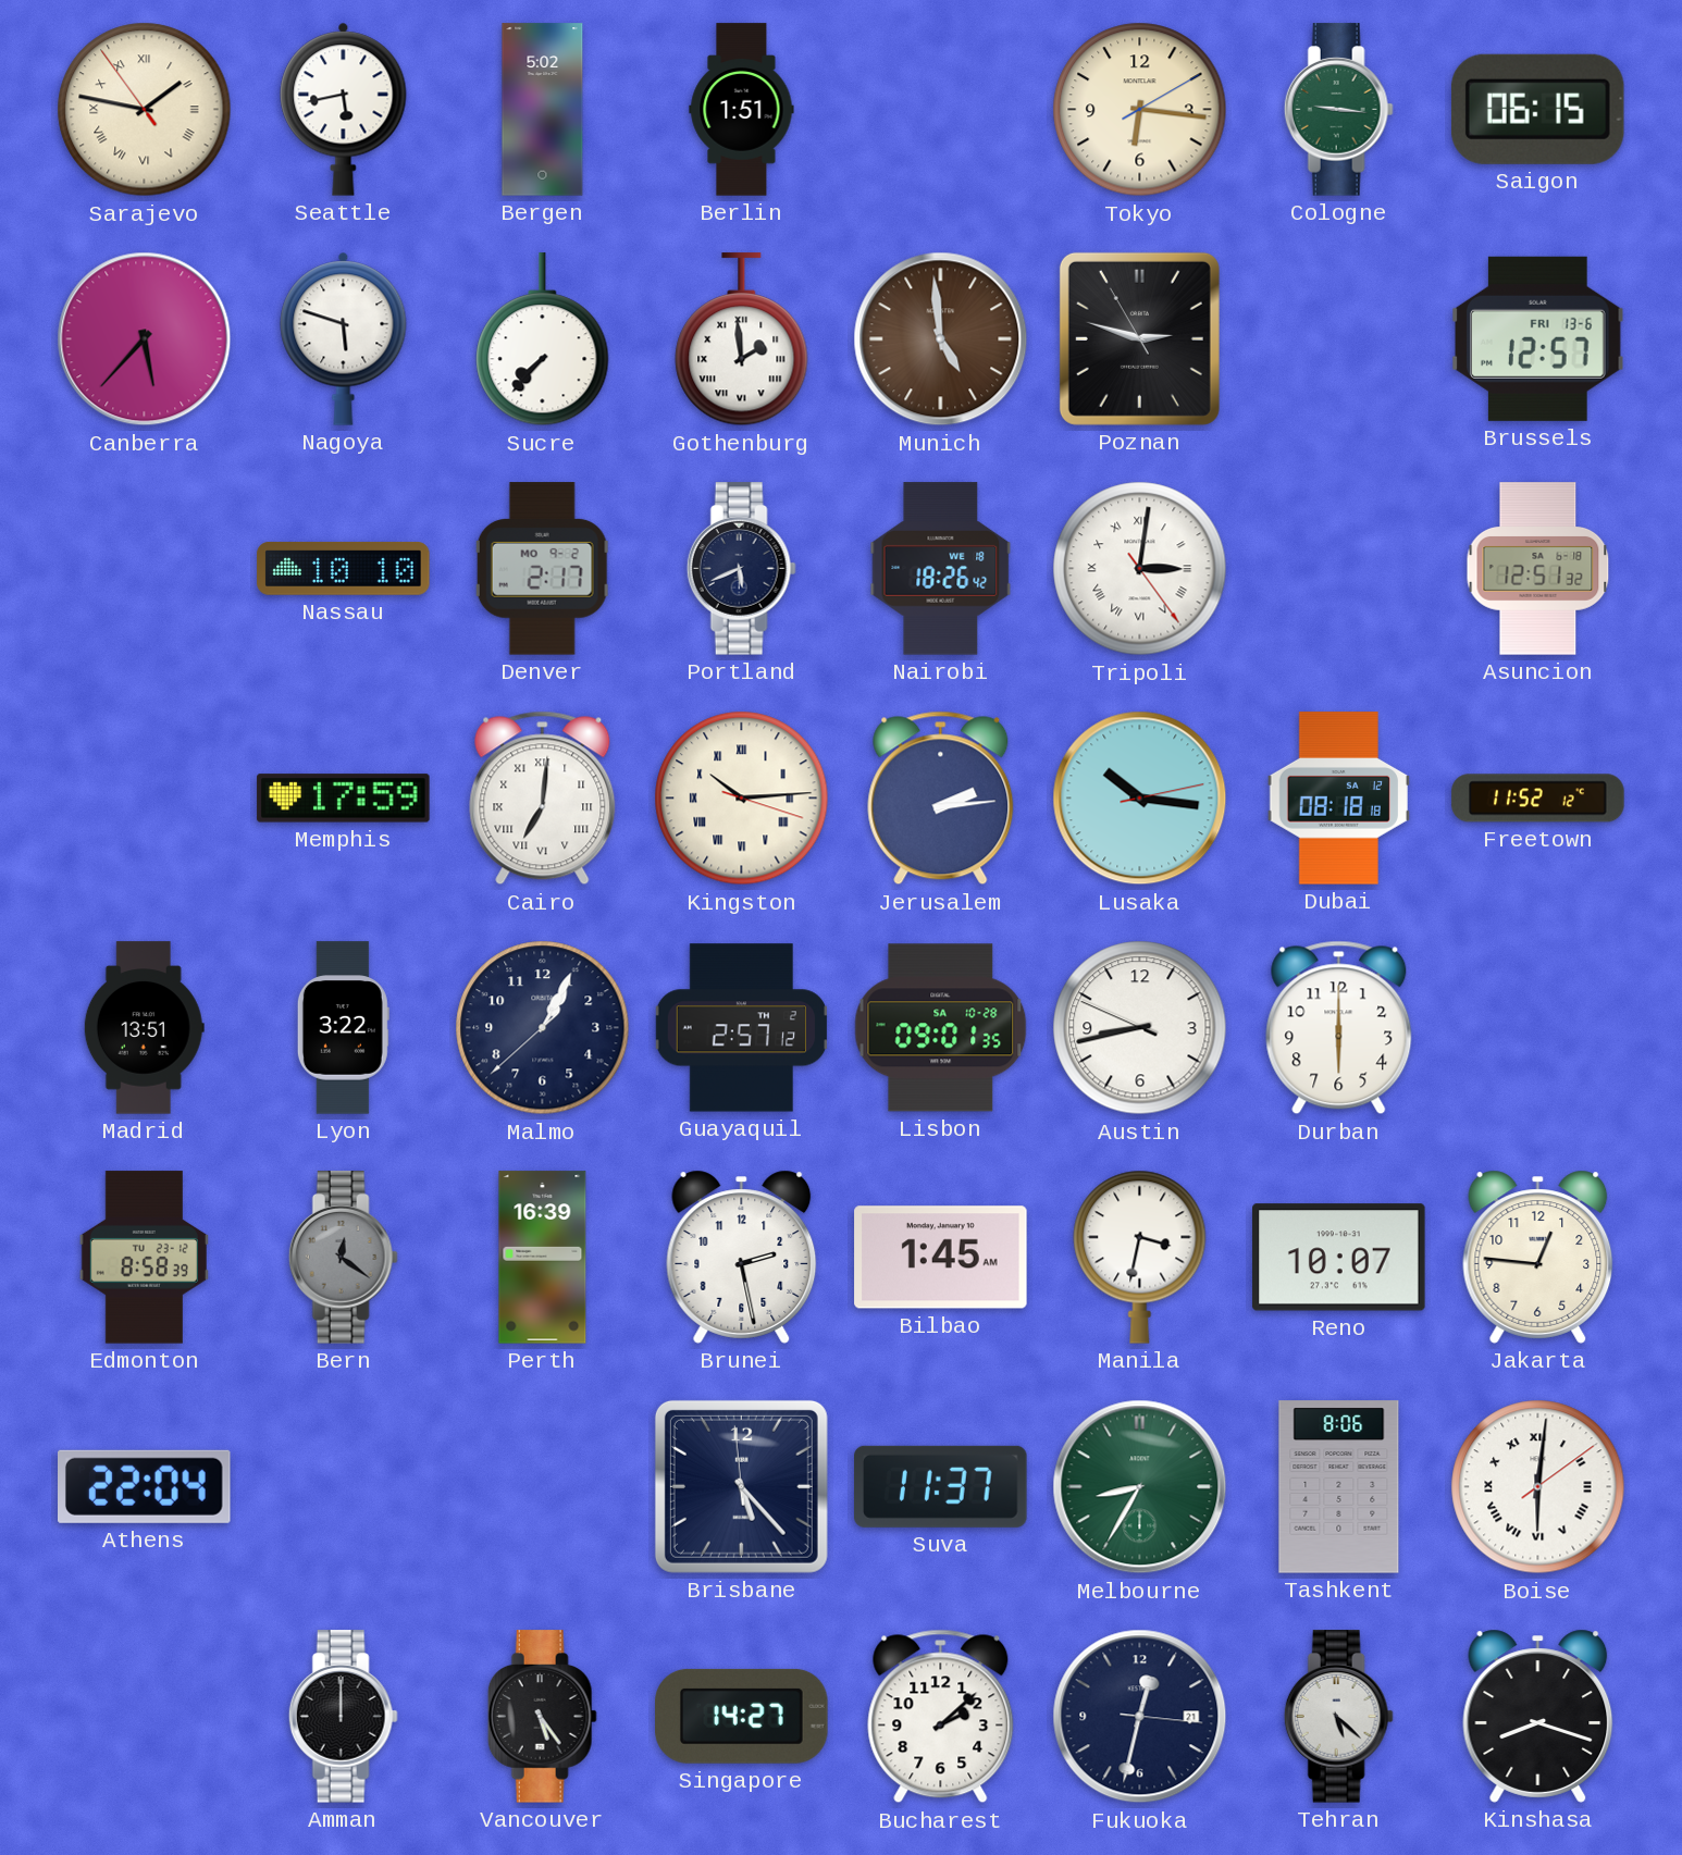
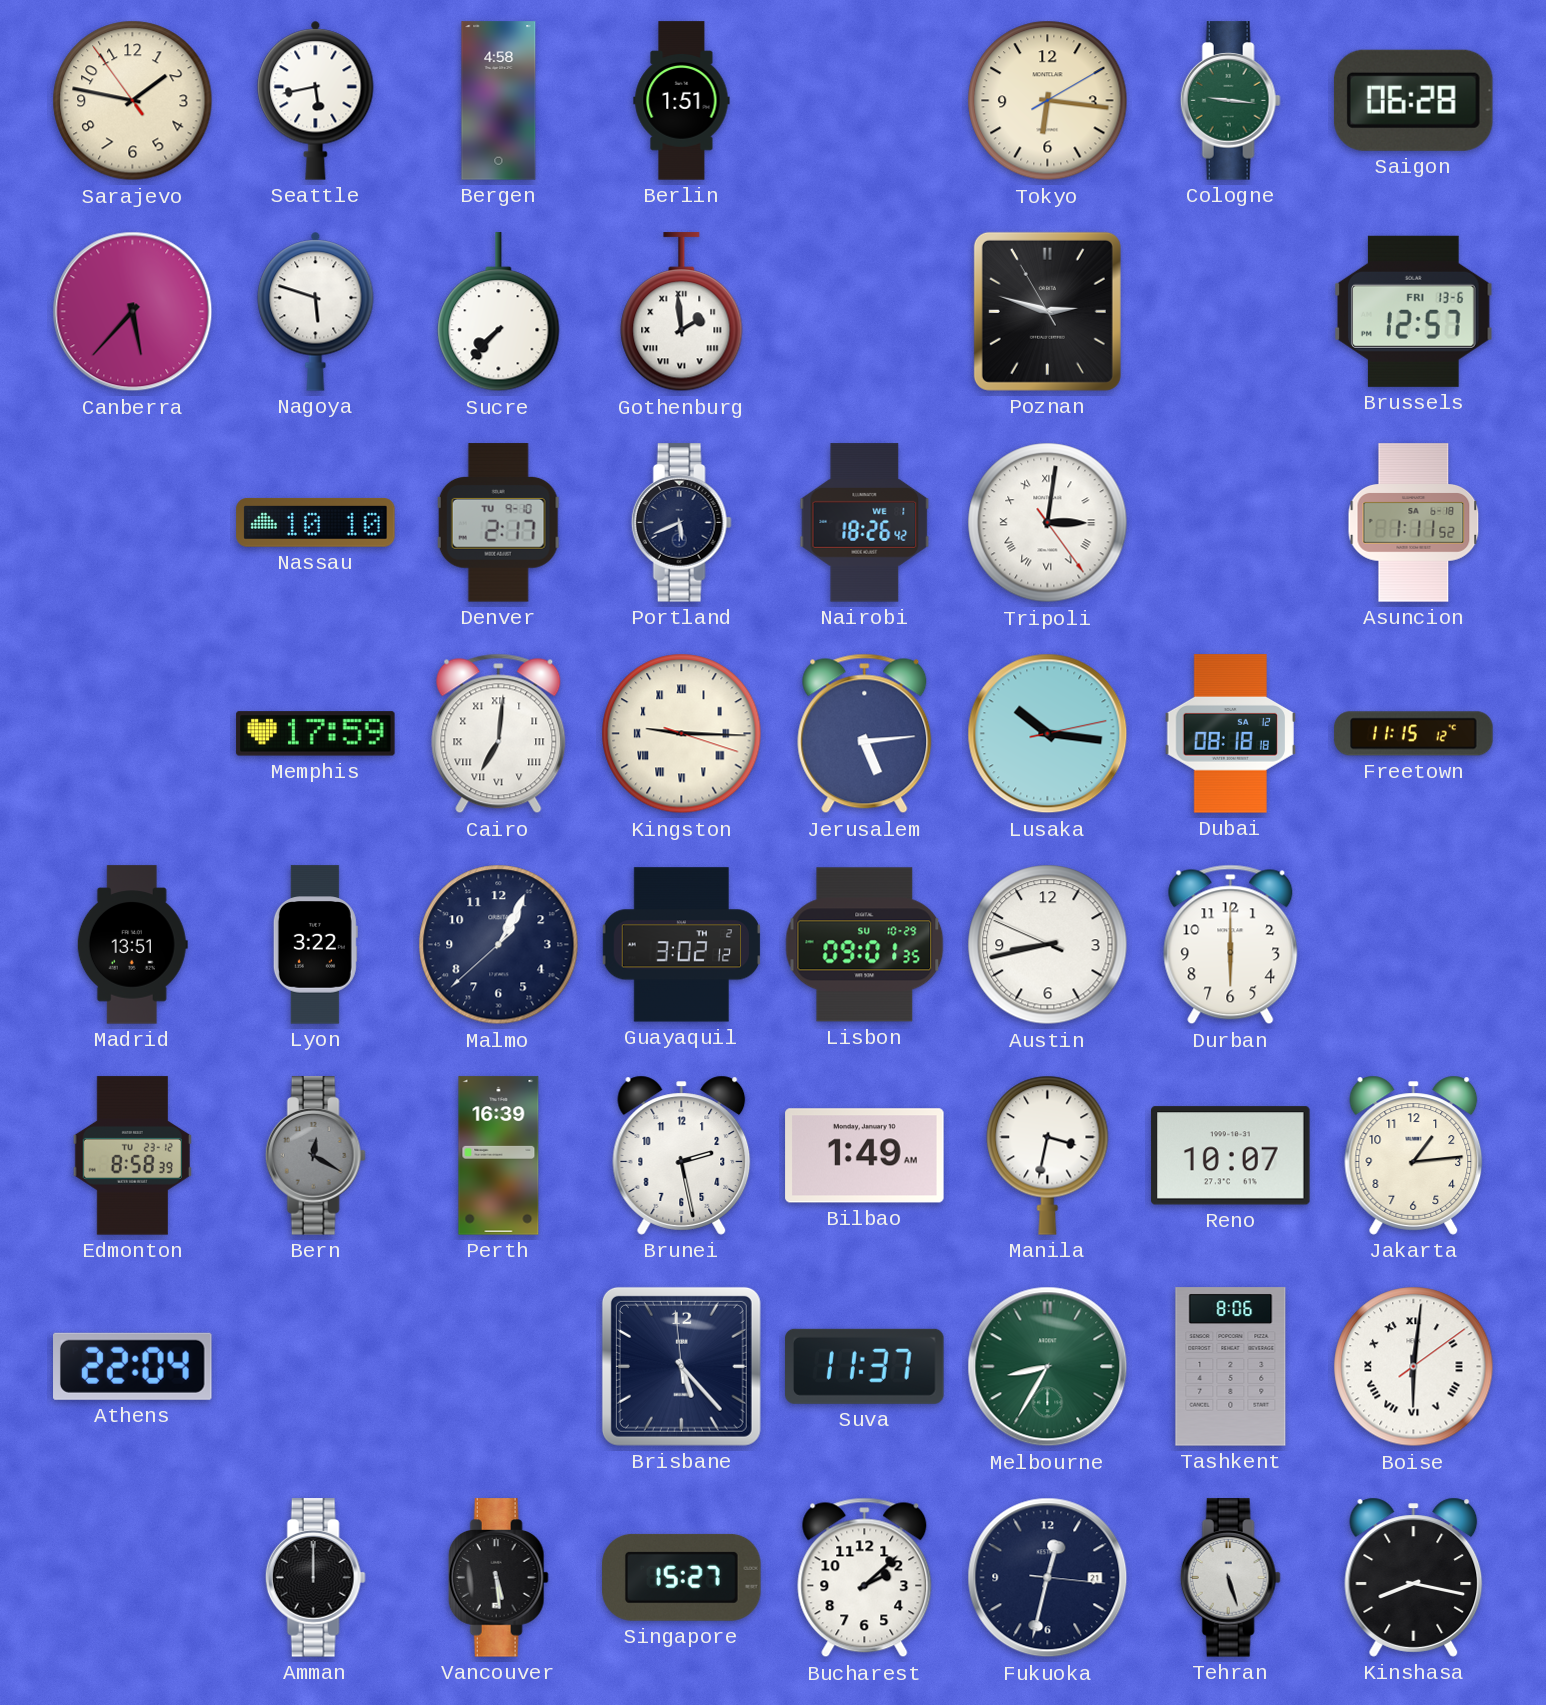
Sarajevo numerals: Roman -> Arabic (133, 101)
Bergen: 5:02 -> 4:58 (499, 101)
Saigon: 06:15 -> 06:28 (1413, 100)
Munich: 4:59 -> none (941, 339)
Denver date: MO 9-2 -> TU 9-10 (499, 523)
Nairobi date: WE 18 -> WE 1 (865, 523)
Asuncion: 12:51 -> 1:11 (1414, 523)
Kingston: 10:14 -> 9:15 (682, 734)
Jerusalem: 2:14 -> 5:14 (865, 734)
Freetown: 11:52 -> 11:15 (1414, 734)
Guayaquil: 2:57 -> 3:02 (681, 945)
Lisbon date: SA 10-28 -> SU 10-29 (865, 945)
Bern: 12:21 -> 12:20 (315, 1156)
Bilbao: 1:45 -> 1:49 (865, 1156)
Jakarta: 12:46 -> 1:14 (1414, 1155)
Vancouver: 5:24 -> 5:29 (498, 1578)
Singapore: 14:27 -> 15:27 (682, 1577)
Tehran: 5:22 -> 5:27 (1230, 1578)
Kinshasa: 8:18 -> 8:17 (1414, 1577)
